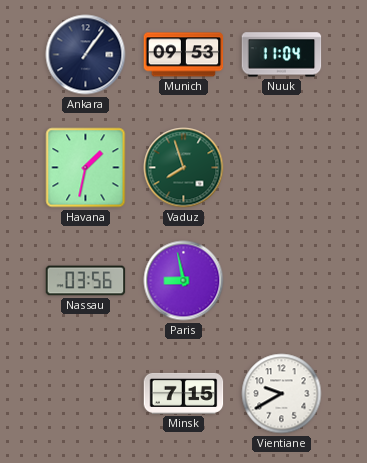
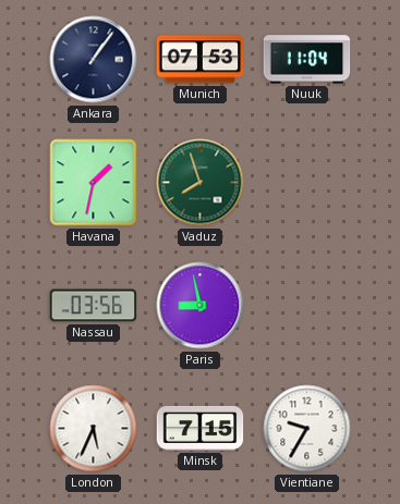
Munich: 09:53 -> 07:53 (201, 60)
London: none -> 5:34 (94, 429)
Vientiane: 9:40 -> 9:35 (307, 429)
